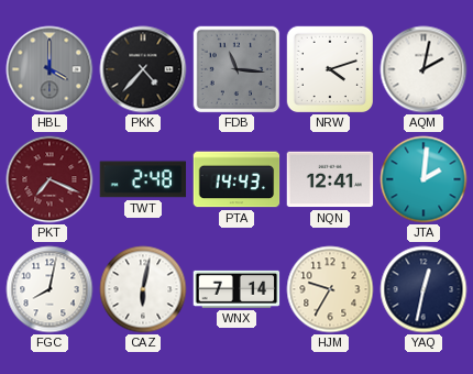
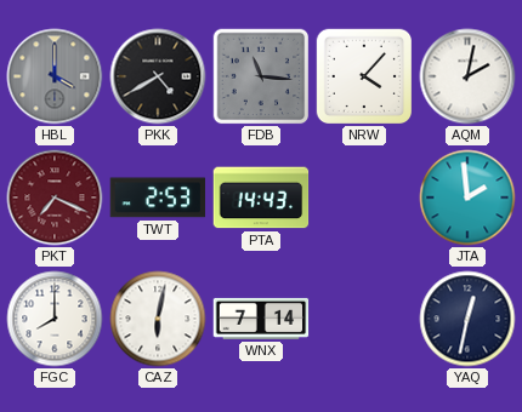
PKK: 4:37 -> 4:40 (158, 76)
NRW: 4:12 -> 4:07 (363, 75)
TWT: 2:48 -> 2:53 (158, 198)
NQN: 12:41 -> none (330, 179)
JTA: 2:01 -> 1:59 (467, 198)
FGC: 8:02 -> 8:00 (55, 319)
HJM: 9:35 -> none (330, 289)
